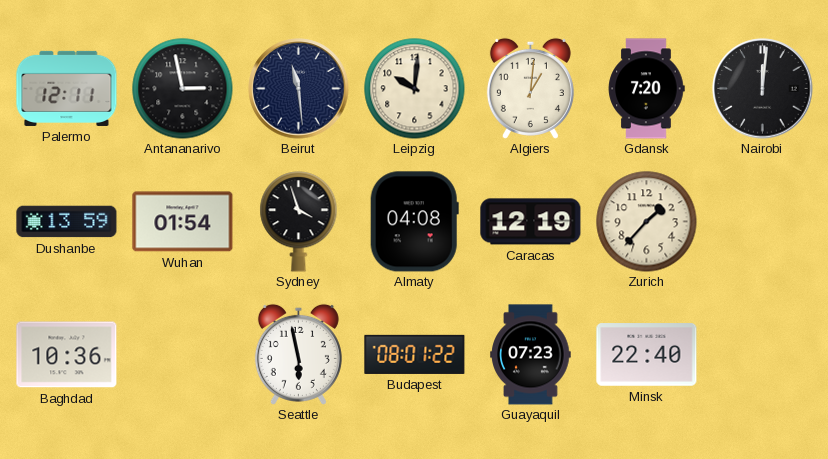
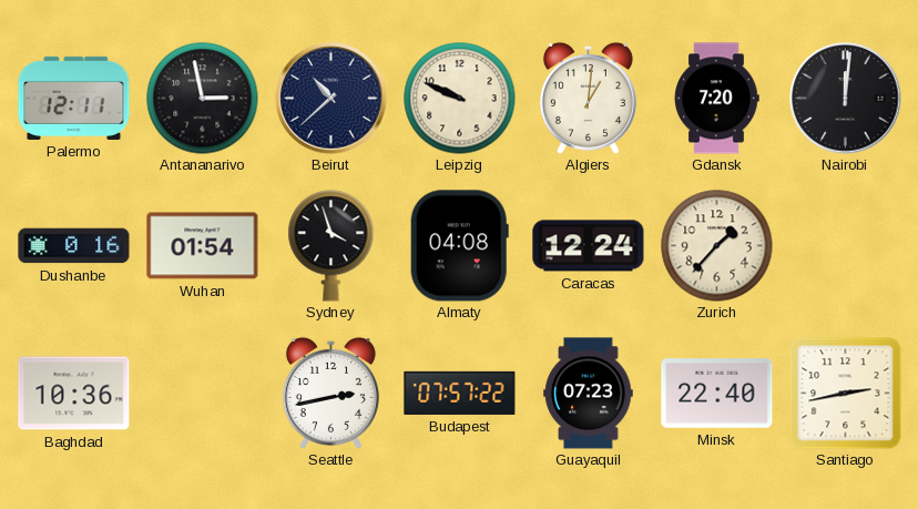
Beirut: 11:29 -> 10:38 (331, 99)
Leipzig: 10:01 -> 9:49 (460, 99)
Dushanbe: 13:59 -> 0:16 (74, 246)
Caracas: 12:19 -> 12:24 (589, 246)
Seattle: 5:58 -> 2:43 (330, 393)
Budapest: 08:01 -> 07:57 (460, 393)
Santiago: none -> 2:43 (845, 393)
